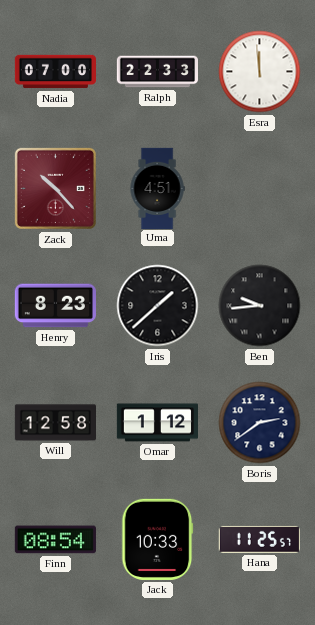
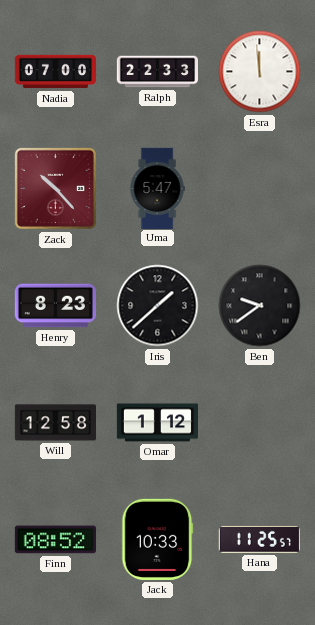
Uma: 4:51 -> 5:47 (157, 188)
Ben: 9:44 -> 9:39 (260, 306)
Boris: 2:39 -> none (260, 423)
Finn: 08:54 -> 08:52 (55, 540)
